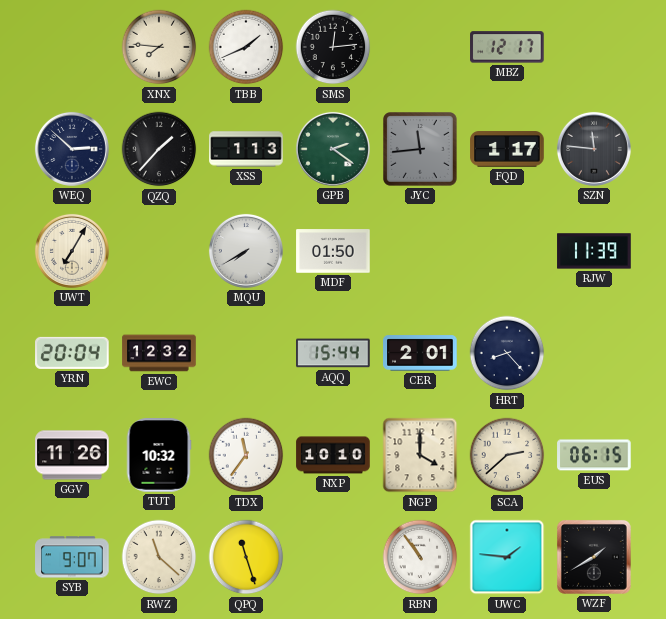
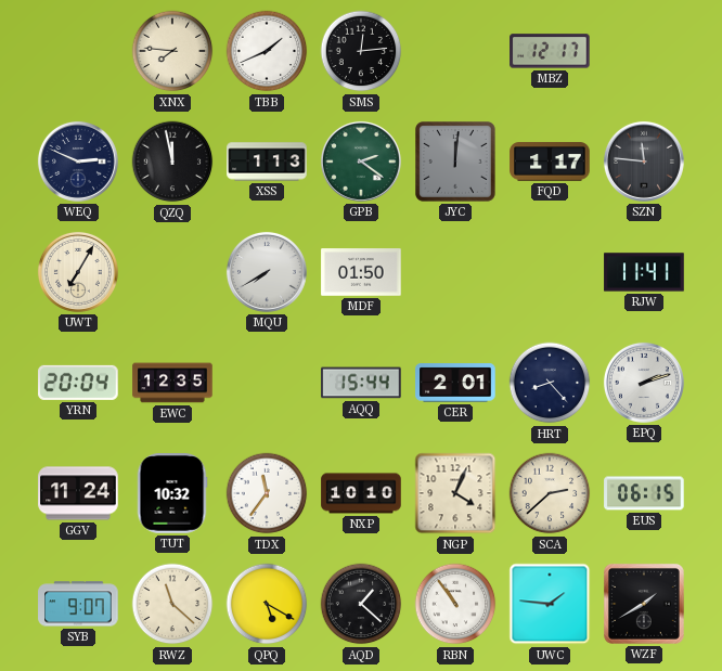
WEQ: 2:52 -> 2:49 (78, 162)
QZQ: 1:37 -> 11:58 (172, 162)
JYC: 11:44 -> 12:01 (456, 163)
RJW: 11:39 -> 11:41 (644, 272)
EWC: 12:32 -> 12:35 (172, 383)
EPQ: none -> 2:12 (644, 383)
GGV: 11:26 -> 11:24 (78, 493)
NGP: 4:00 -> 4:04 (455, 493)
QPQ: 11:27 -> 5:20 (267, 604)
AQD: none -> 1:22 (361, 604)
